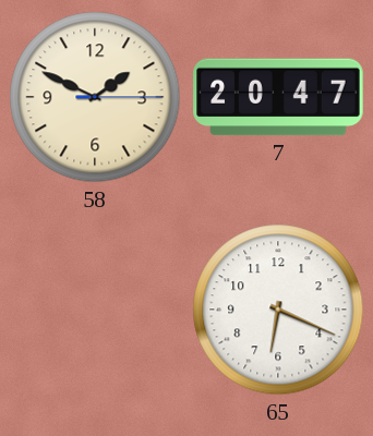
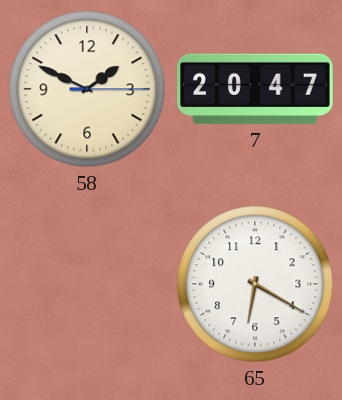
65: 6:19 -> 6:20 (255, 284)
